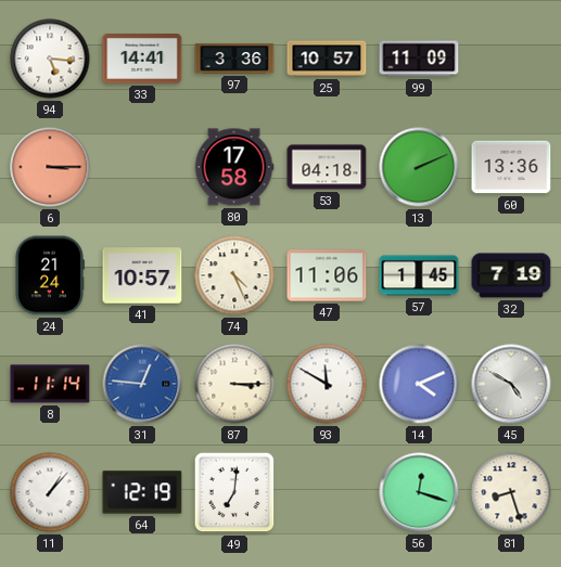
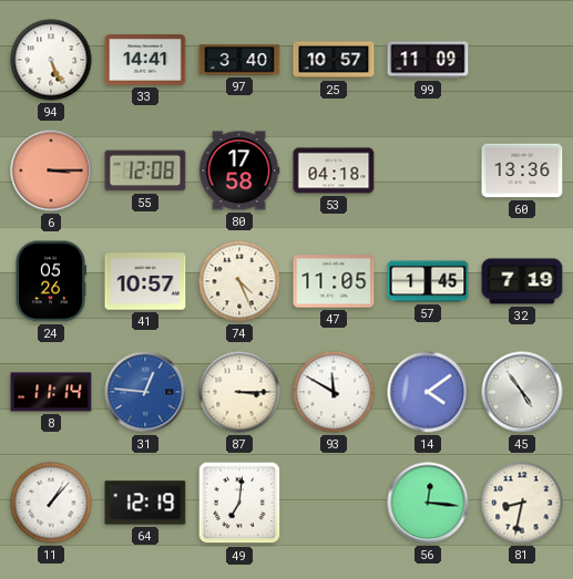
94: 5:16 -> 5:26 (51, 60)
97: 3:36 -> 3:40 (239, 60)
55: none -> 12:08 (145, 170)
13: 2:11 -> none (419, 167)
24: 21:24 -> 05:26 (51, 281)
47: 11:06 -> 11:05 (334, 281)
14: 4:11 -> 4:09 (428, 392)
45: 4:50 -> 4:54 (522, 392)
56: 12:18 -> 12:16 (428, 503)
81: 8:27 -> 8:32 (522, 503)
